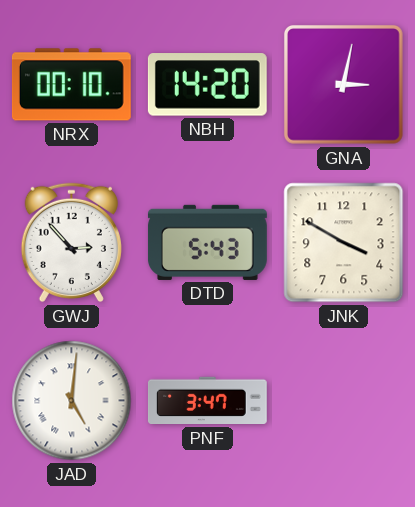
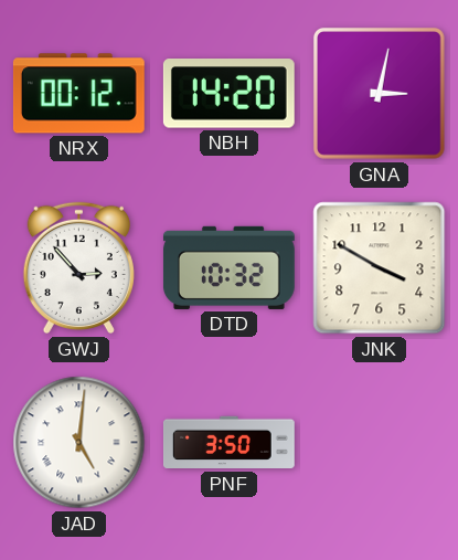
NRX: 00:10 -> 00:12 (78, 94)
DTD: 5:43 -> 10:32 (228, 267)
PNF: 3:47 -> 3:50 (228, 443)
